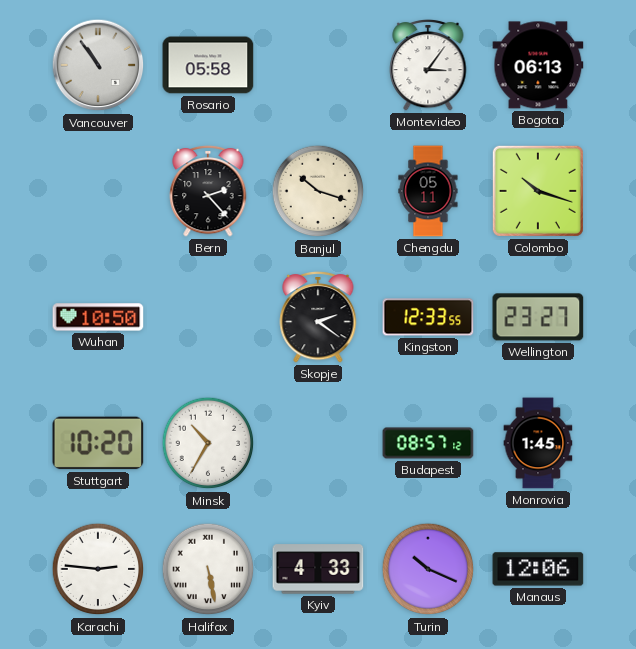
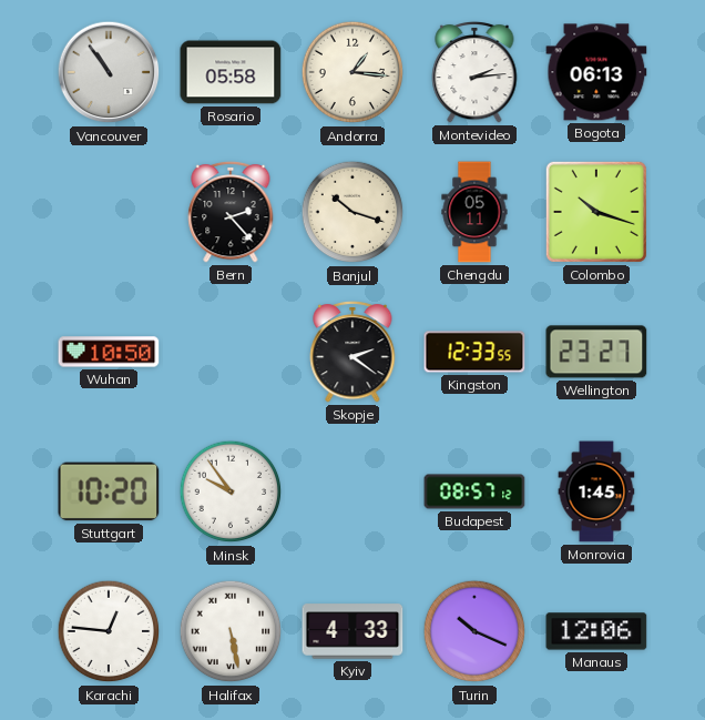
Andorra: none -> 1:16 (352, 72)
Montevideo: 3:06 -> 2:14 (474, 72)
Minsk: 10:35 -> 9:54 (231, 491)
Karachi: 2:46 -> 12:46 (109, 631)
